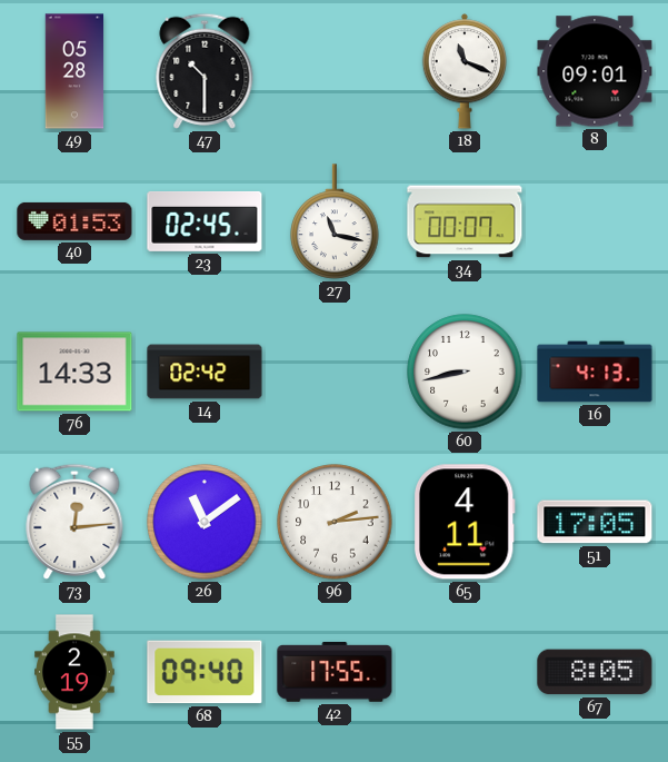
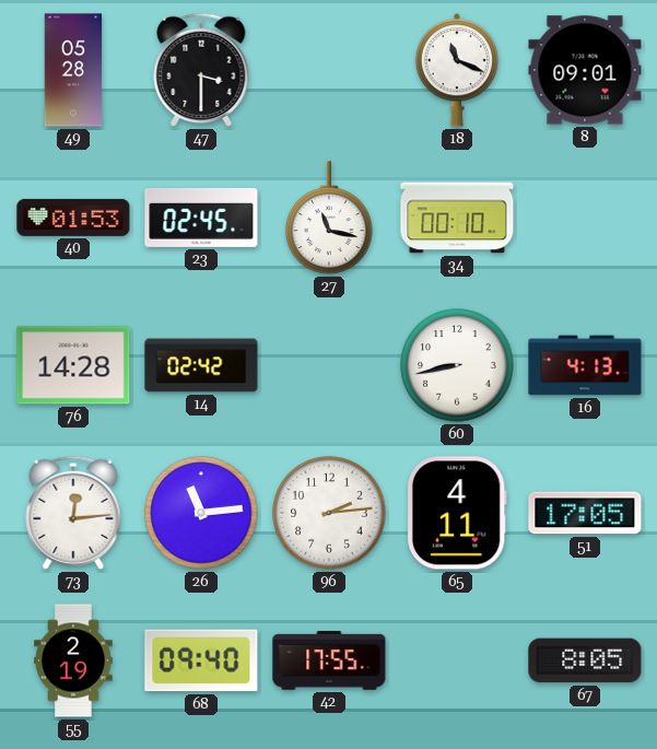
47: 10:30 -> 3:30 (201, 70)
34: 00:07 -> 00:10 (457, 218)
76: 14:33 -> 14:28 (73, 365)
26: 11:09 -> 11:14 (201, 513)
